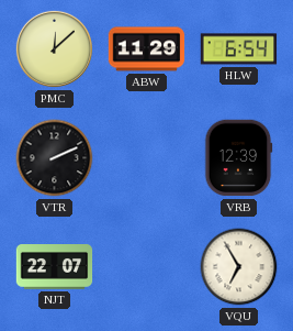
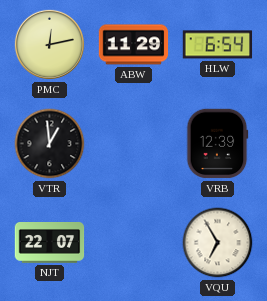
PMC: 12:08 -> 12:13 (49, 44)
VTR: 2:11 -> 12:59 (50, 144)
